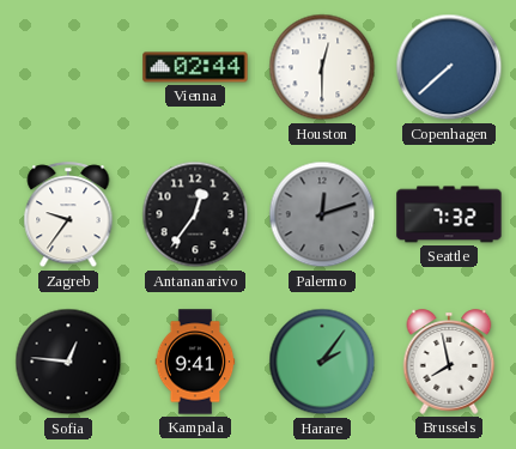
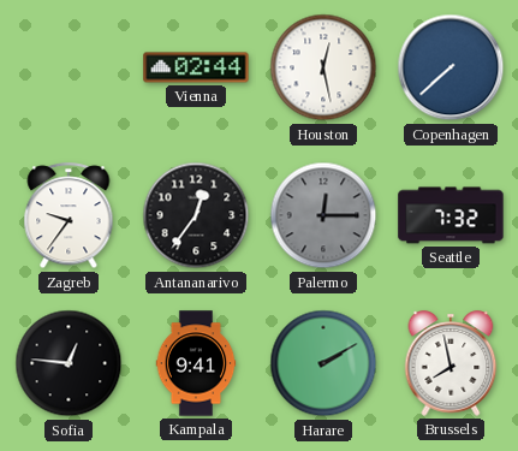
Houston: 12:30 -> 12:28 (323, 67)
Palermo: 12:12 -> 12:15 (323, 215)
Harare: 2:06 -> 2:10 (323, 363)
